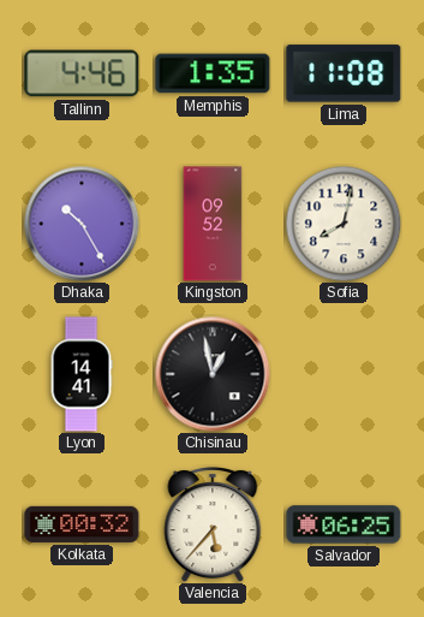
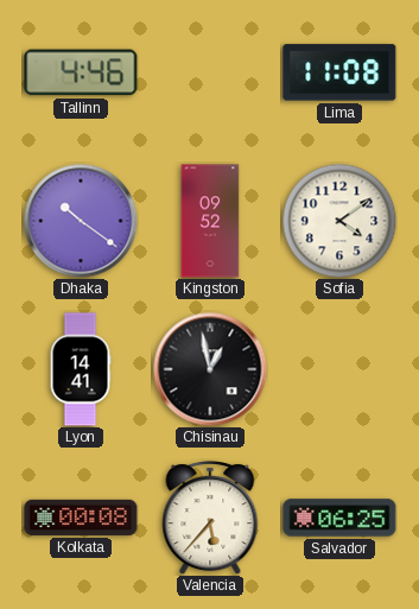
Memphis: 1:35 -> none (213, 73)
Dhaka: 10:25 -> 10:21 (81, 221)
Sofia: 8:02 -> 4:09 (339, 221)
Kolkata: 00:32 -> 00:08 (81, 518)
